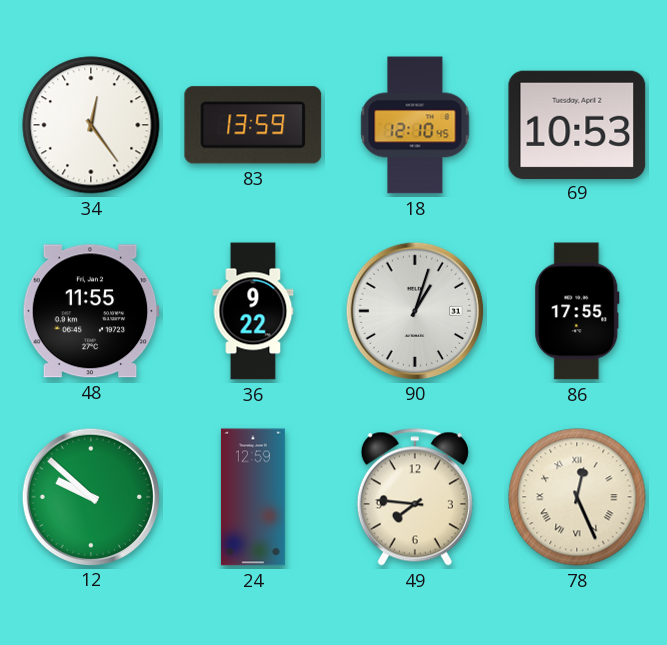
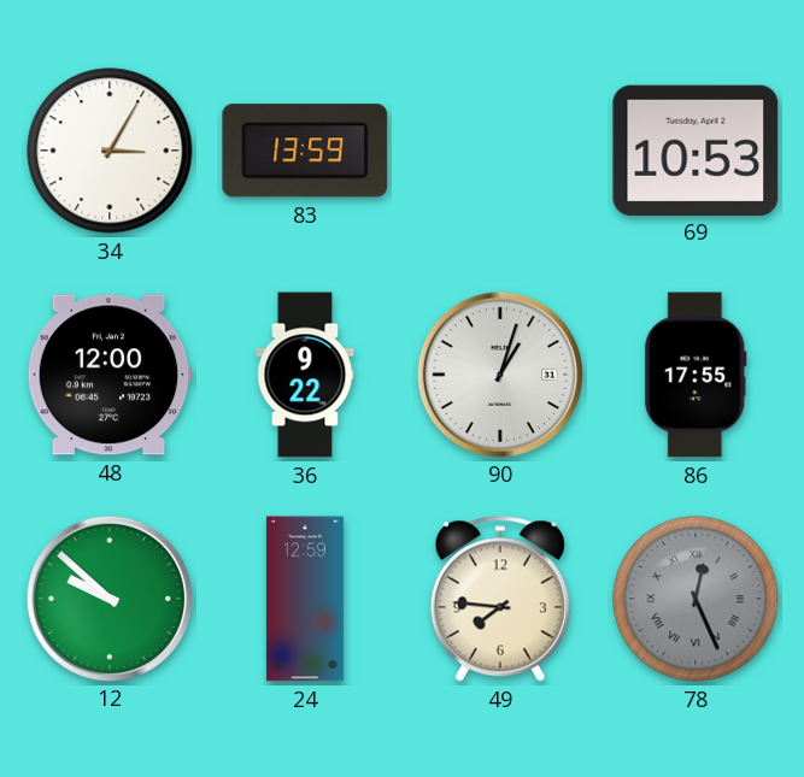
34: 12:24 -> 3:05 (110, 151)
18: 12:10 -> none (415, 125)
48: 11:55 -> 12:00 (110, 375)
78 dial: cream -> grey (696, 599)
